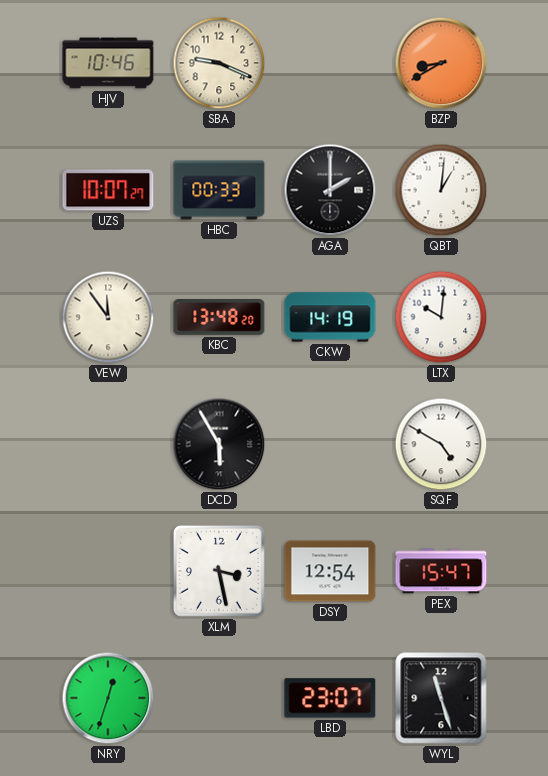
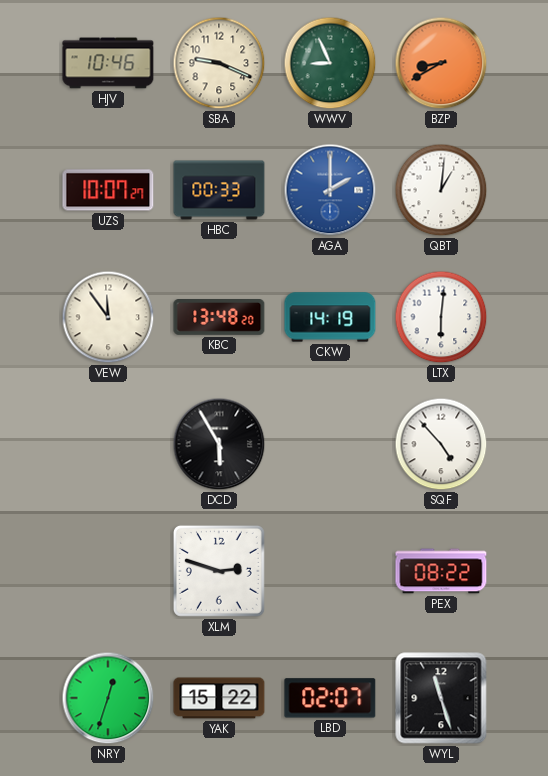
WWV: none -> 8:56 (330, 63)
AGA dial: black -> blue (330, 190)
LTX: 10:01 -> 6:01 (441, 317)
SQF: 4:50 -> 4:53 (441, 444)
XLM: 3:28 -> 2:48 (219, 571)
DSY: 12:54 -> none (330, 571)
PEX: 15:47 -> 08:22 (441, 571)
YAK: none -> 15:22 (219, 698)
LBD: 23:07 -> 02:07 (330, 698)
